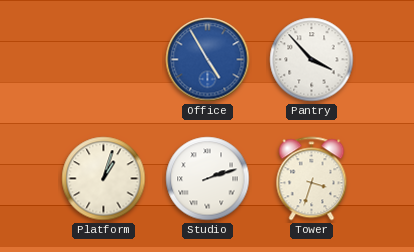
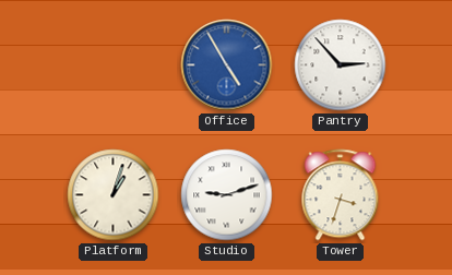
Pantry: 3:53 -> 2:53 (341, 65)
Studio: 2:12 -> 9:12 (227, 195)
